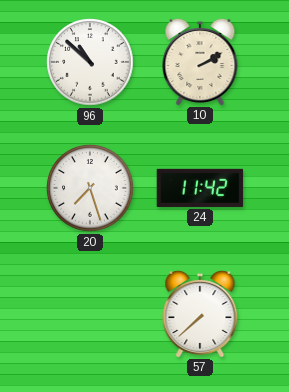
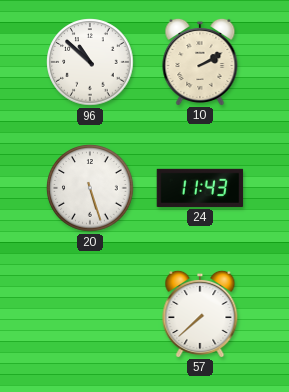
20: 7:27 -> 5:27 (90, 188)
24: 11:42 -> 11:43 (200, 188)
